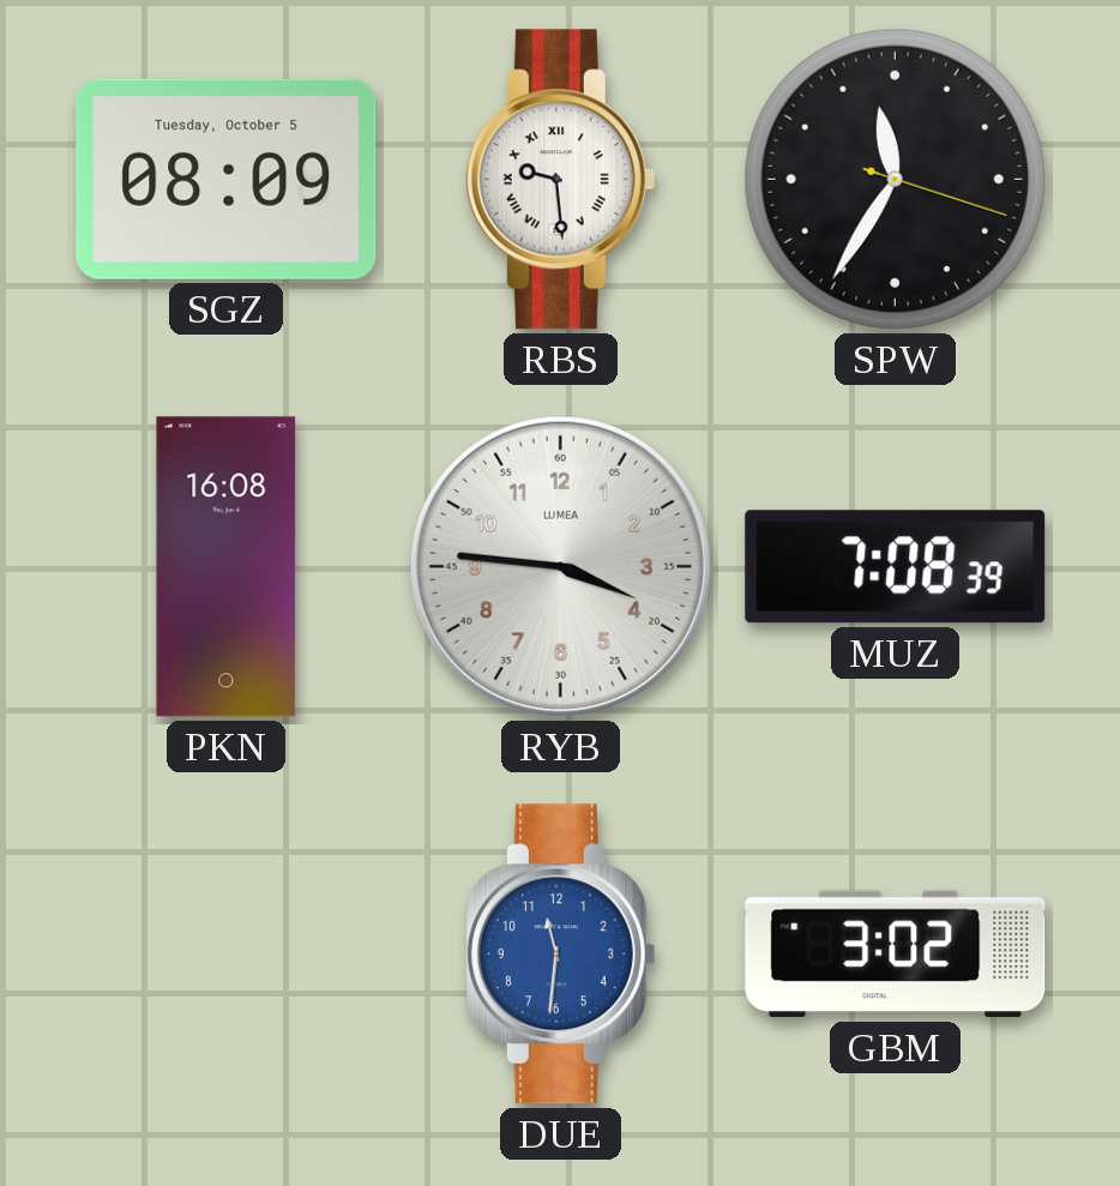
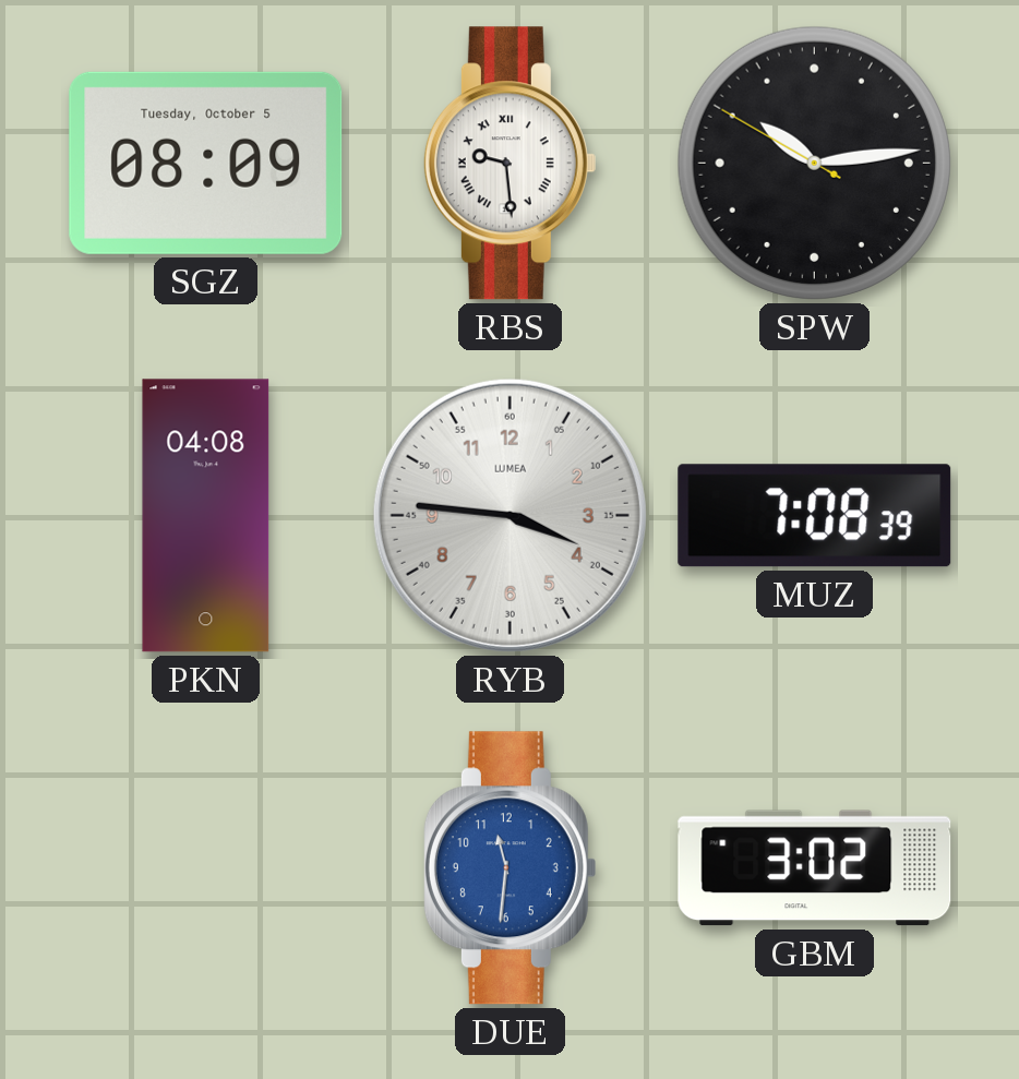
SPW: 11:35 -> 10:13 (814, 163)
PKN: 16:08 -> 04:08 (206, 516)
